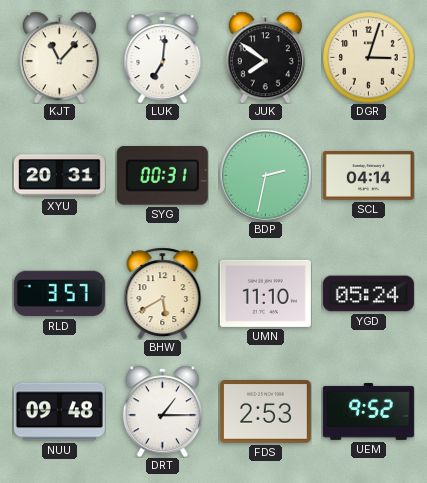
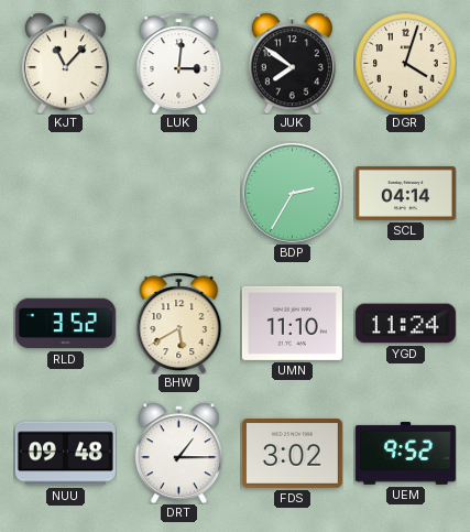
LUK: 7:01 -> 3:01 (179, 63)
DGR: 3:03 -> 4:03 (405, 63)
XYU: 20:31 -> none (59, 176)
SYG: 00:31 -> none (162, 176)
BDP: 2:32 -> 2:35 (292, 193)
RLD: 3:57 -> 3:52 (65, 324)
YGD: 05:24 -> 11:24 (405, 324)
FDS: 2:53 -> 3:02 (292, 454)
